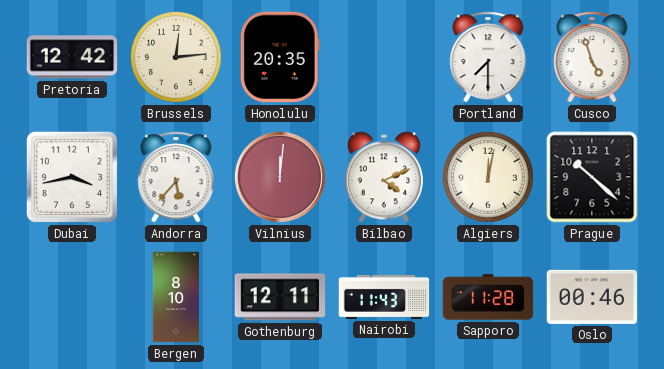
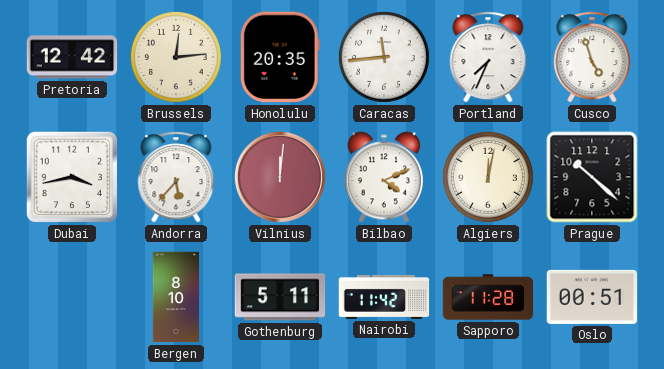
Caracas: none -> 11:44 (384, 57)
Portland: 7:30 -> 7:34 (488, 57)
Gothenburg: 12:11 -> 5:11 (280, 297)
Nairobi: 11:43 -> 11:42 (384, 297)
Oslo: 00:46 -> 00:51 (592, 297)
